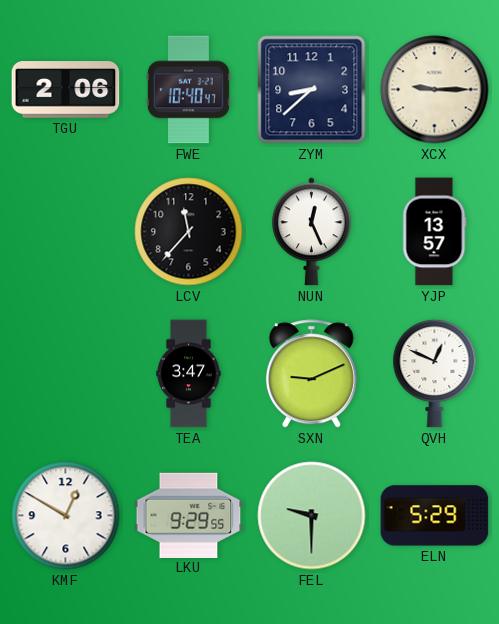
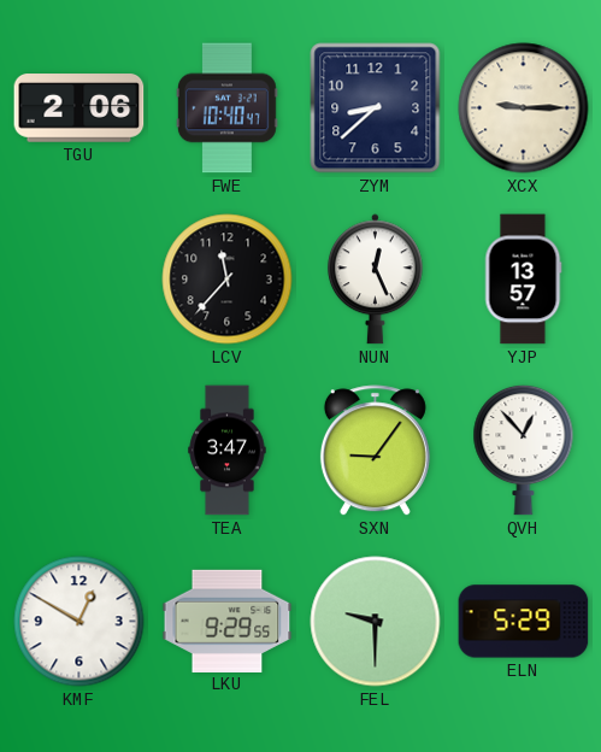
SXN: 9:11 -> 9:06 (375, 451)
QVH: 12:49 -> 12:53 (524, 450)
